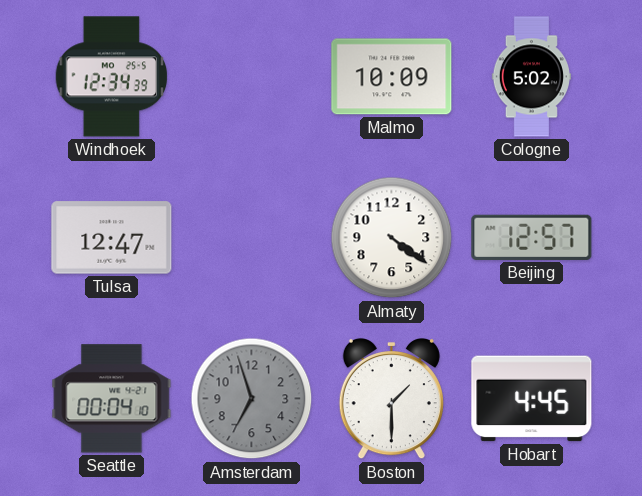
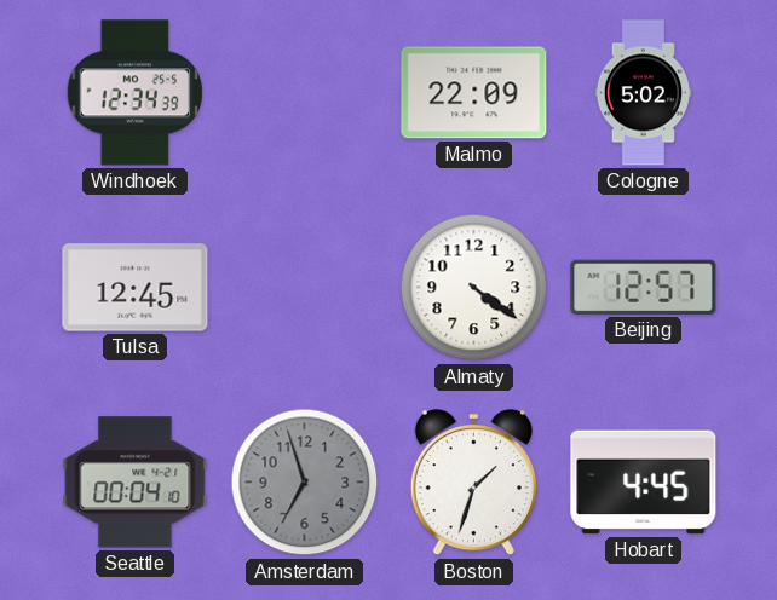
Malmo: 10:09 -> 22:09 (474, 93)
Tulsa: 12:47 -> 12:45 (136, 288)
Boston: 1:30 -> 1:33 (473, 484)
